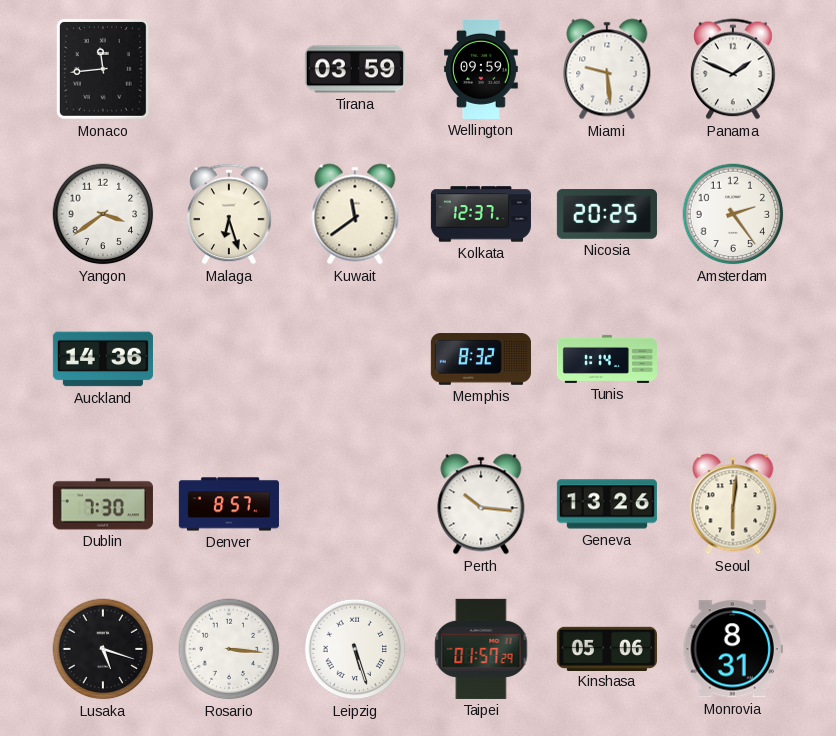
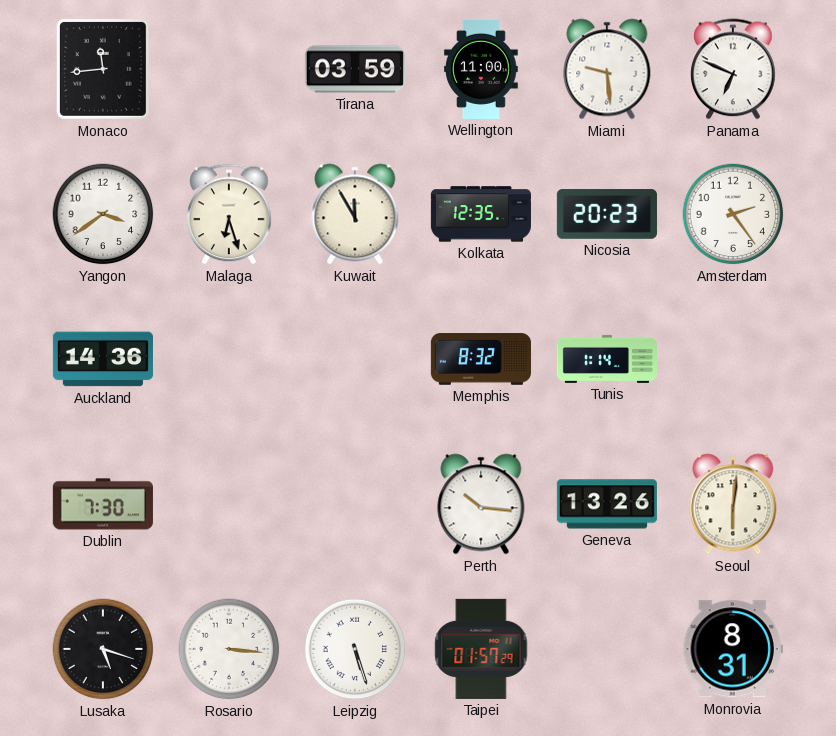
Wellington: 09:59 -> 11:00 (482, 69)
Panama: 1:49 -> 6:49 (733, 69)
Kuwait: 11:39 -> 11:55 (355, 214)
Kolkata: 12:37 -> 12:35 (481, 214)
Nicosia: 20:25 -> 20:23 (607, 214)
Denver: 8:57 -> none (229, 504)
Kinshasa: 05:06 -> none (607, 648)
